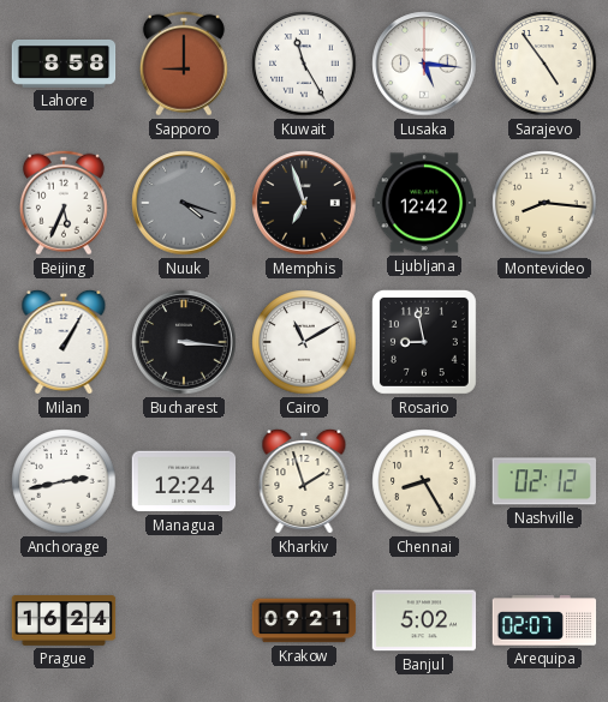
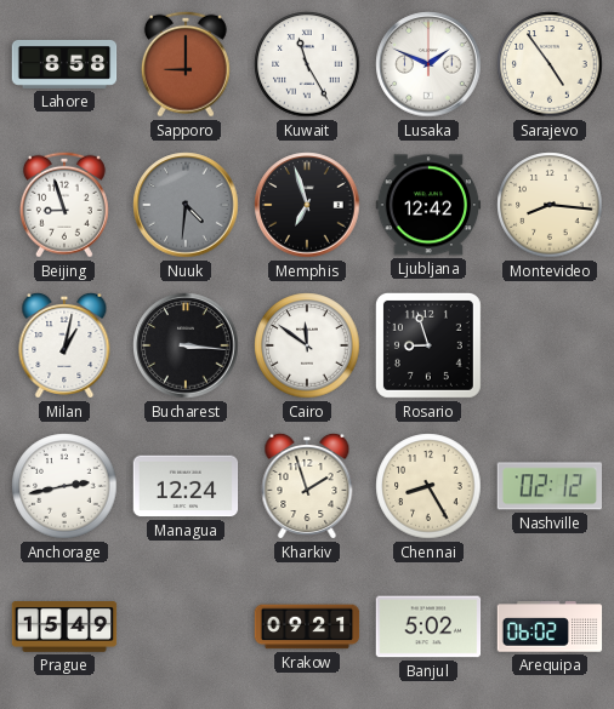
Lusaka: 5:16 -> 1:49 (428, 64)
Beijing: 5:34 -> 8:57 (64, 205)
Nuuk: 4:18 -> 4:31 (186, 205)
Milan: 1:05 -> 1:02 (64, 345)
Cairo: 11:10 -> 11:51 (307, 345)
Rosario: 8:58 -> 8:57 (428, 345)
Prague: 16:24 -> 15:49 (64, 628)
Arequipa: 02:07 -> 06:02 (550, 627)
